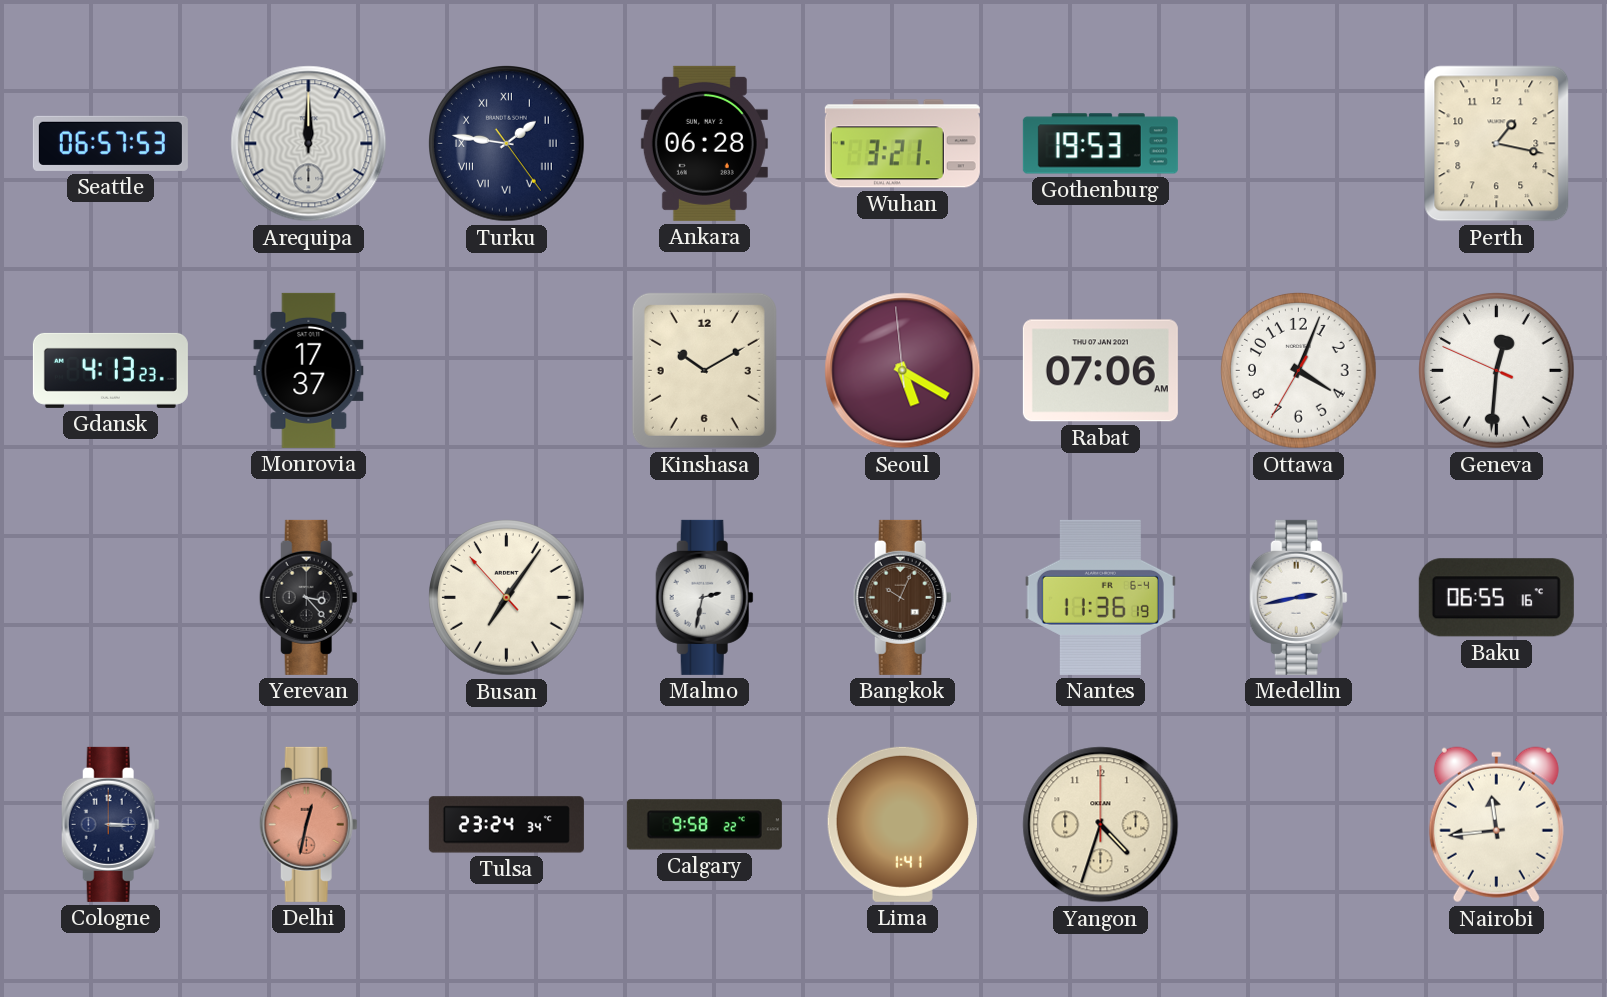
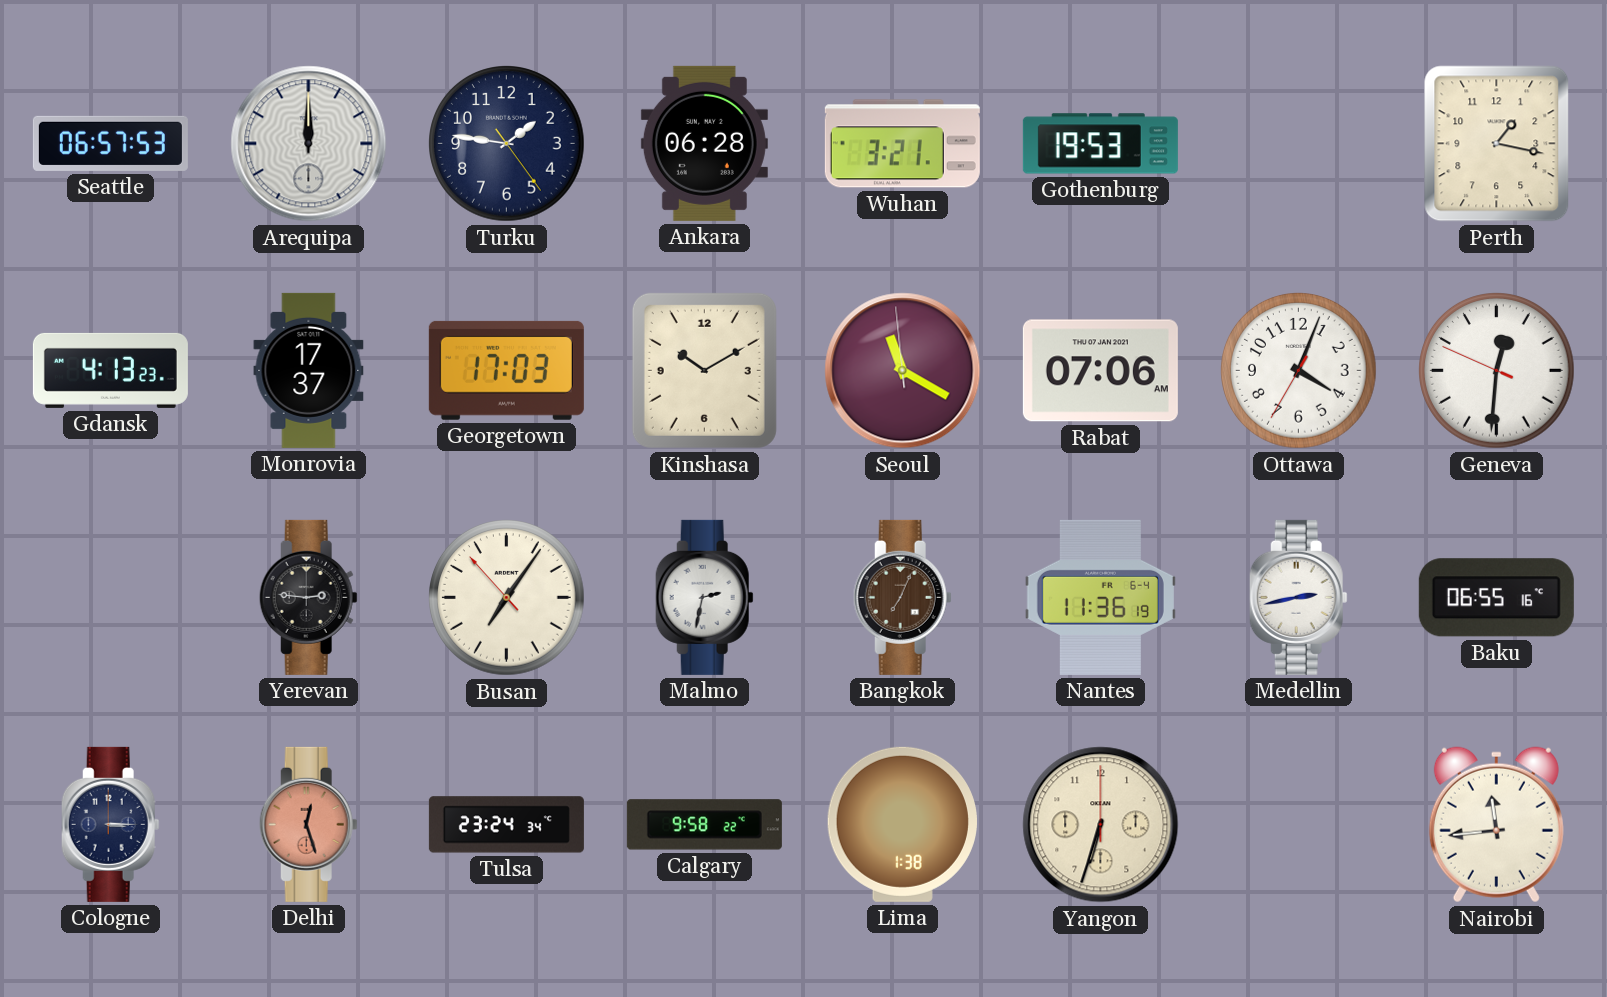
Turku numerals: Roman -> Arabic (507, 144)
Georgetown: none -> 17:03 (506, 370)
Seoul: 5:19 -> 11:19 (903, 371)
Yerevan: 3:23 -> 2:46 (308, 597)
Bangkok: 10:04 -> 7:04 (902, 597)
Delhi: 12:32 -> 12:27 (308, 824)
Lima: 1:41 -> 1:38 (902, 824)
Yangon: 4:33 -> 6:33 (1101, 825)
